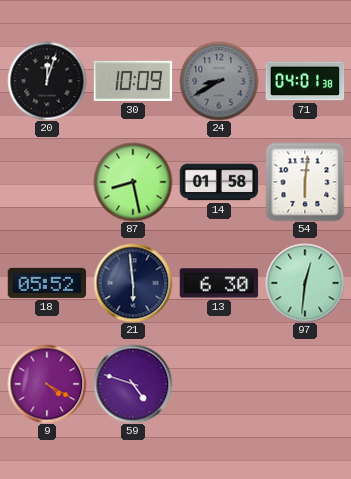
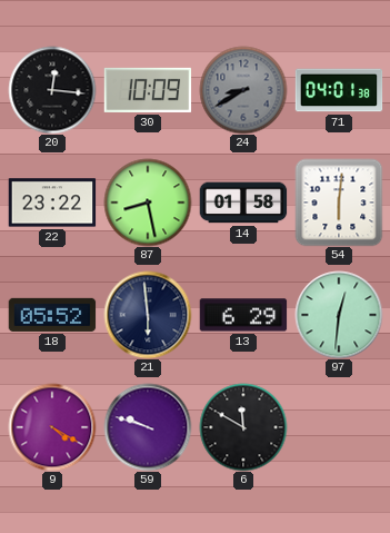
20: 12:03 -> 12:16 (52, 90)
22: none -> 23:22 (52, 203)
13: 6:30 -> 6:29 (243, 315)
59: 4:48 -> 9:48 (148, 427)
6: none -> 11:50 (243, 427)
